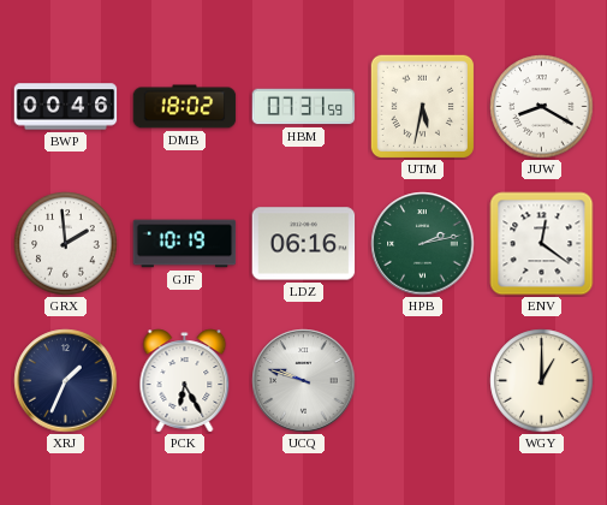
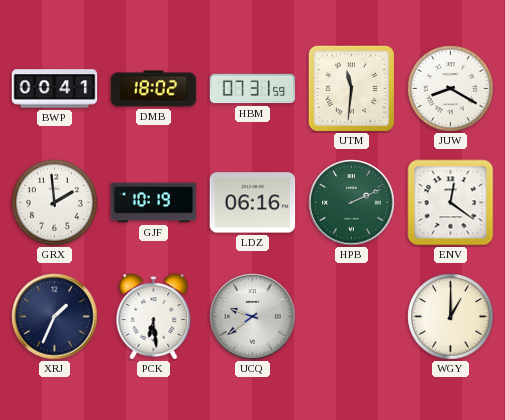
BWP: 00:46 -> 00:41 (55, 89)
UTM: 5:32 -> 11:31 (351, 88)
HPB: 2:13 -> 2:11 (352, 203)
PCK: 6:25 -> 6:29 (154, 317)
UCQ: 9:48 -> 9:39 (253, 317)
